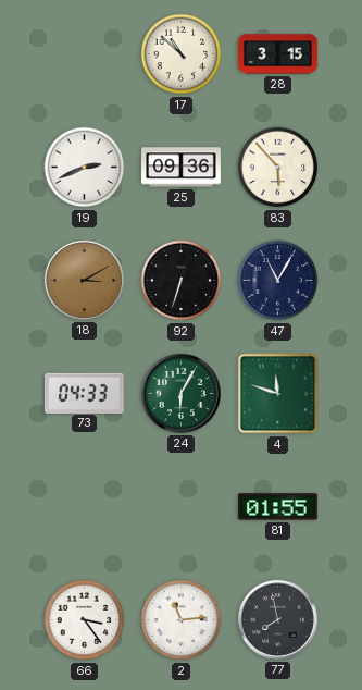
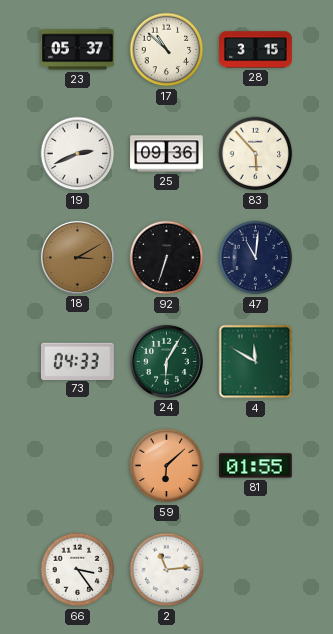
23: none -> 05:37 (78, 50)
47: 11:05 -> 11:01 (256, 258)
4: 11:48 -> 11:50 (256, 362)
59: none -> 6:08 (167, 466)
77: 7:58 -> none (277, 619)
